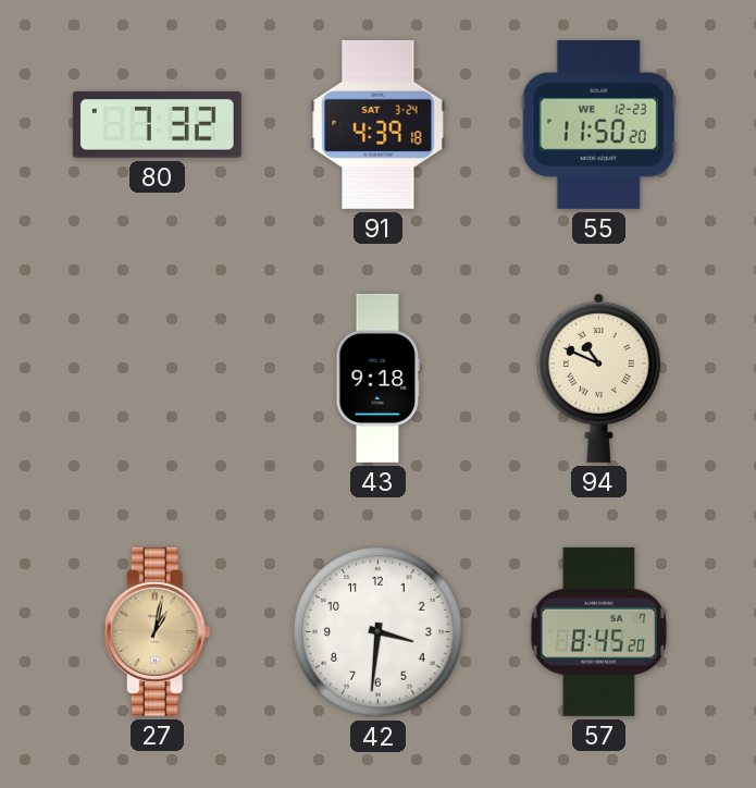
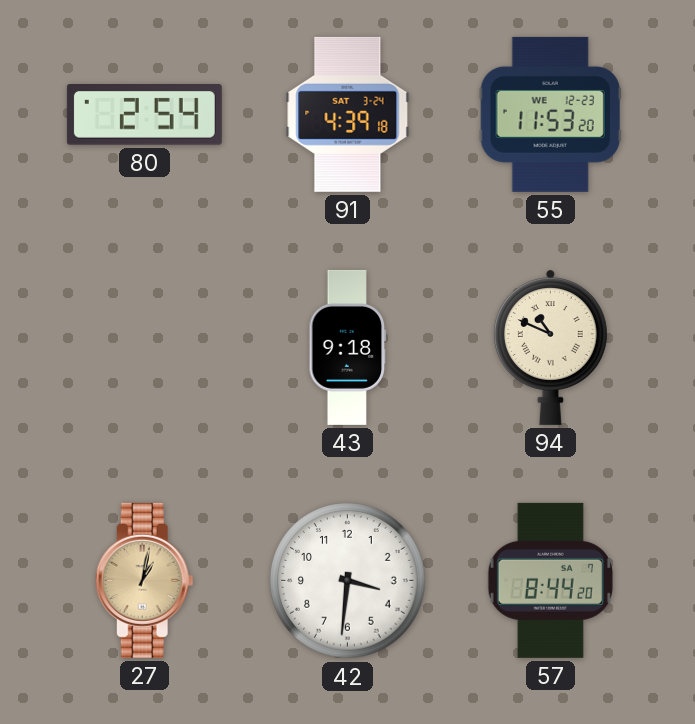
80: 7:32 -> 2:54 (144, 115)
55: 11:50 -> 11:53 (550, 114)
57: 8:45 -> 8:44 (550, 580)
